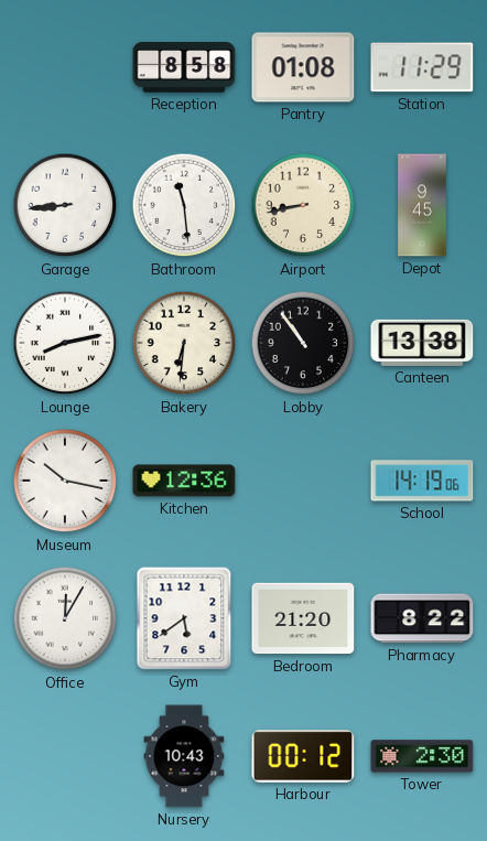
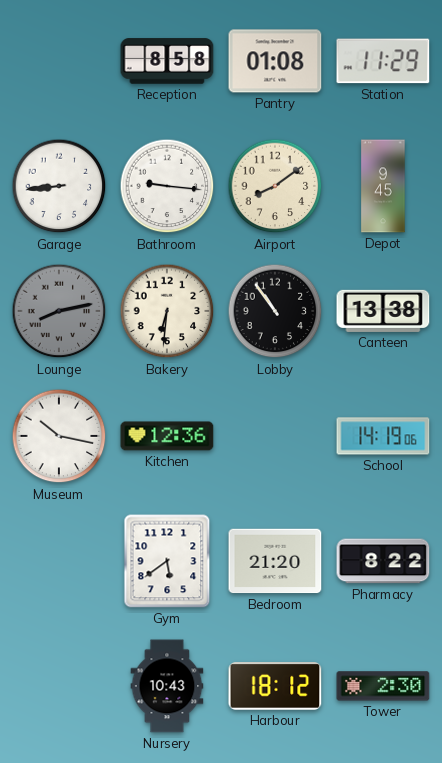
Bathroom: 11:29 -> 9:16 (167, 186)
Airport: 8:43 -> 8:09 (275, 186)
Lounge dial: white -> grey (59, 311)
Office: 12:05 -> none (65, 618)
Harbour: 00:12 -> 18:12 (275, 686)
